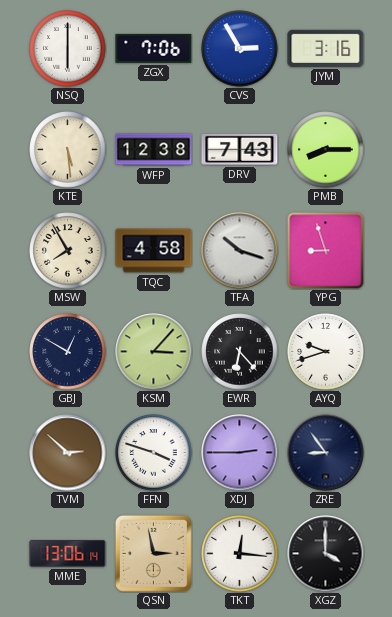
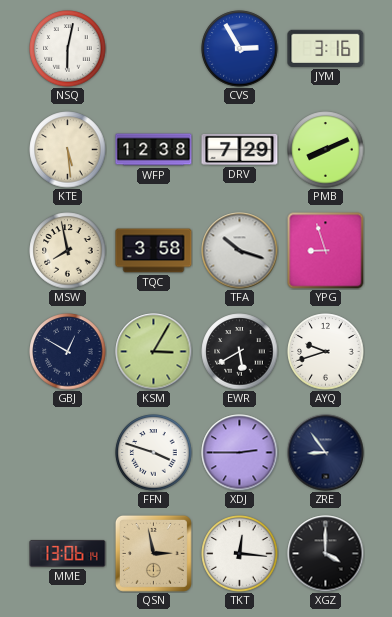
NSQ: 6:00 -> 6:02 (68, 49)
ZGX: 7:06 -> none (154, 48)
DRV: 7:43 -> 7:29 (240, 149)
PMB: 8:15 -> 8:11 (326, 150)
MSW: 7:55 -> 7:58 (68, 251)
TQC: 4:58 -> 3:58 (154, 251)
KSM: 3:07 -> 3:05 (154, 352)
EWR: 6:23 -> 5:40 (240, 352)
TVM: 2:52 -> none (68, 453)
